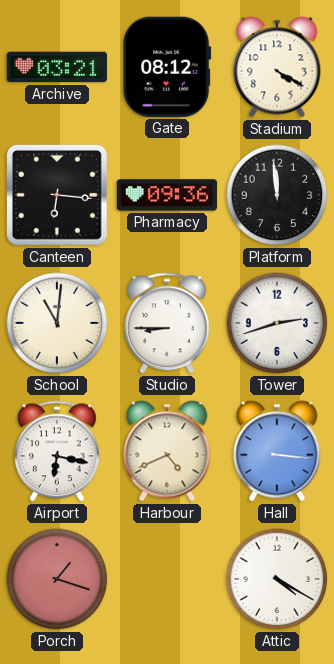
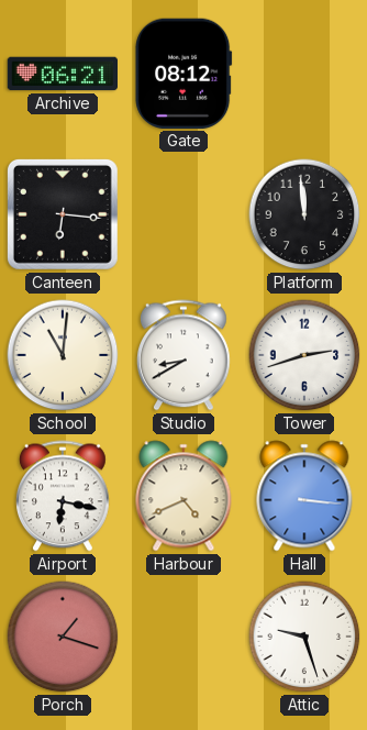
Archive: 03:21 -> 06:21 (62, 74)
Stadium: 4:20 -> none (277, 67)
Pharmacy: 09:36 -> none (167, 195)
Studio: 8:45 -> 8:40 (185, 355)
Attic: 4:20 -> 9:27 (304, 637)
